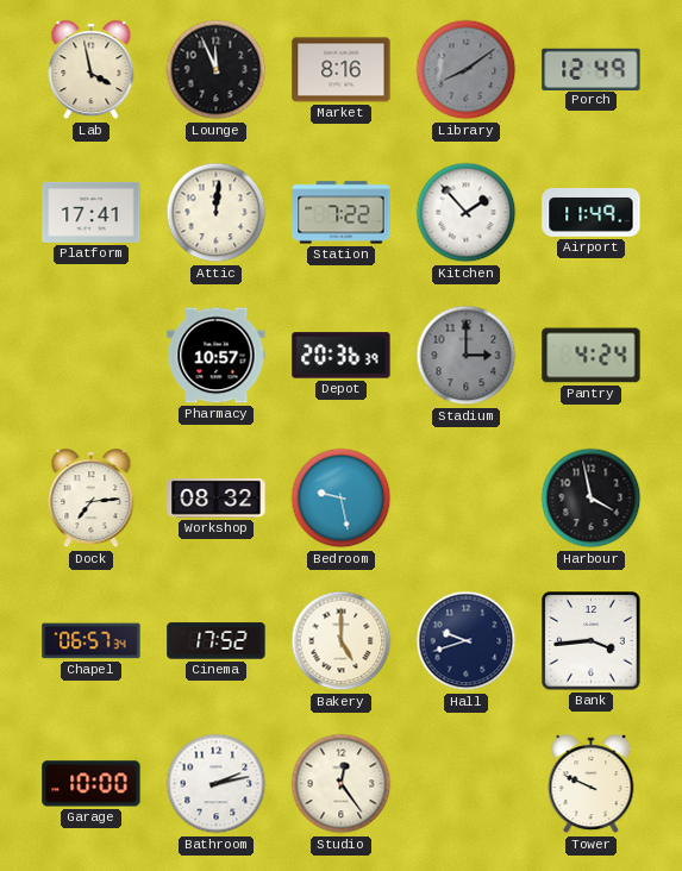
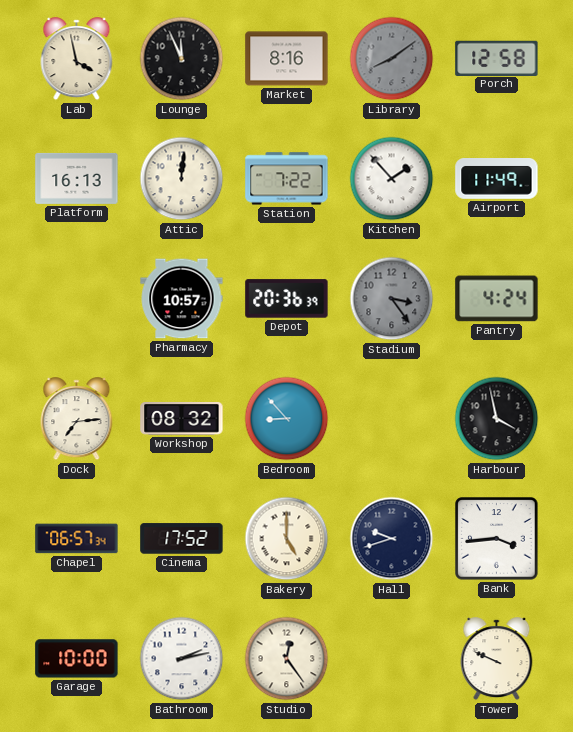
Porch: 12:49 -> 12:58 (497, 58)
Platform: 17:41 -> 16:13 (77, 178)
Stadium: 3:00 -> 3:24 (392, 299)
Bedroom: 9:28 -> 8:53 (287, 419)
